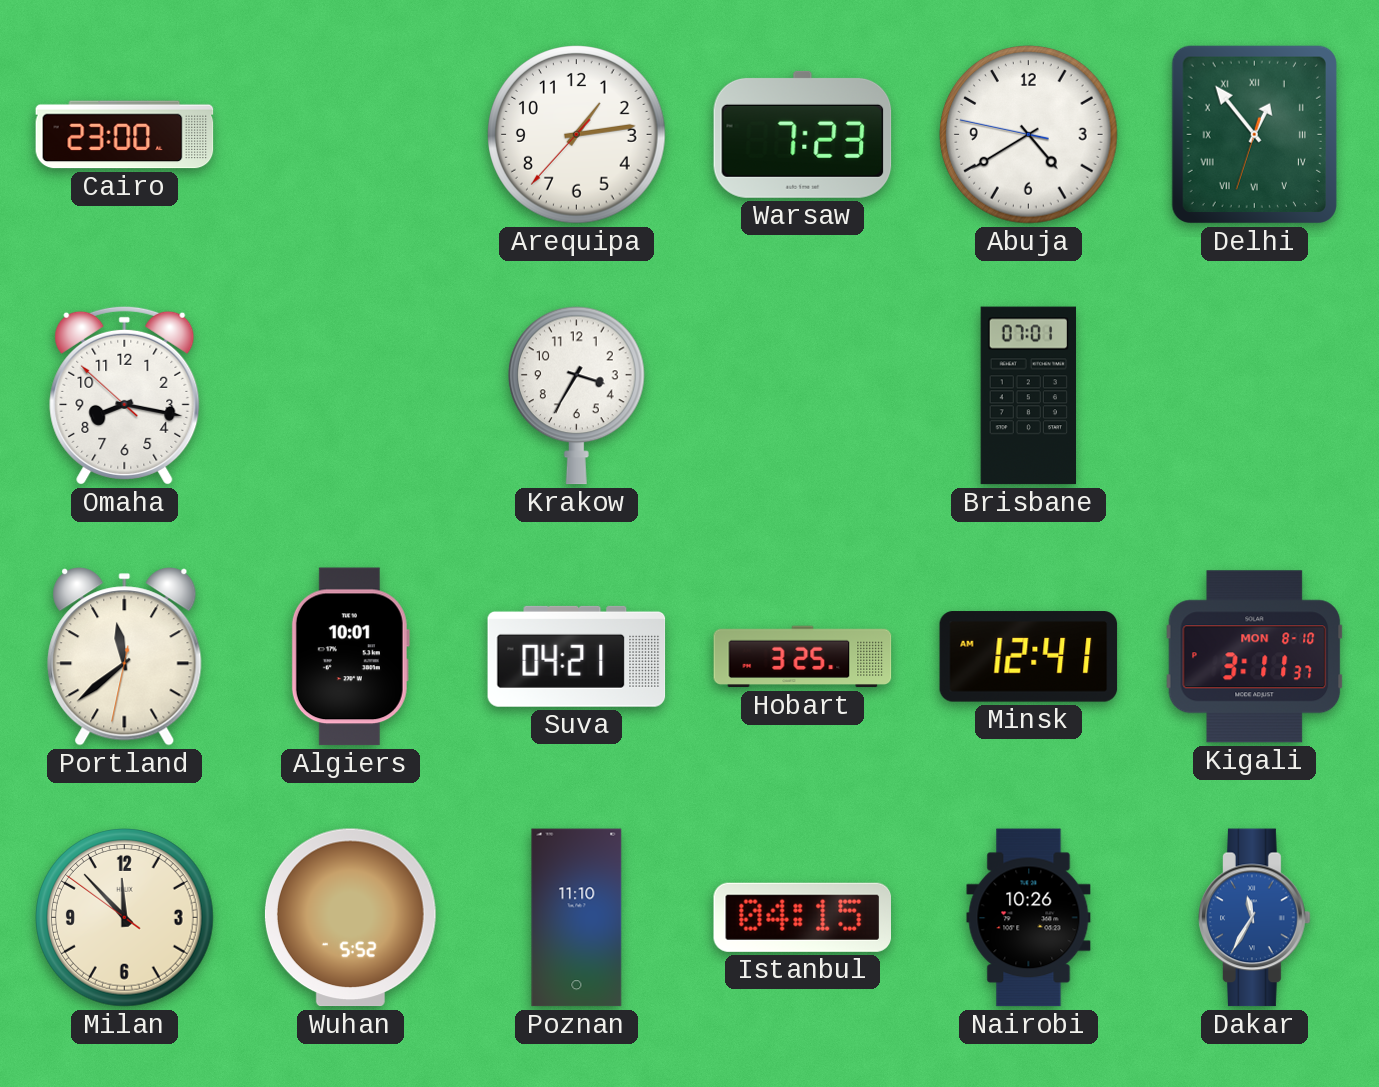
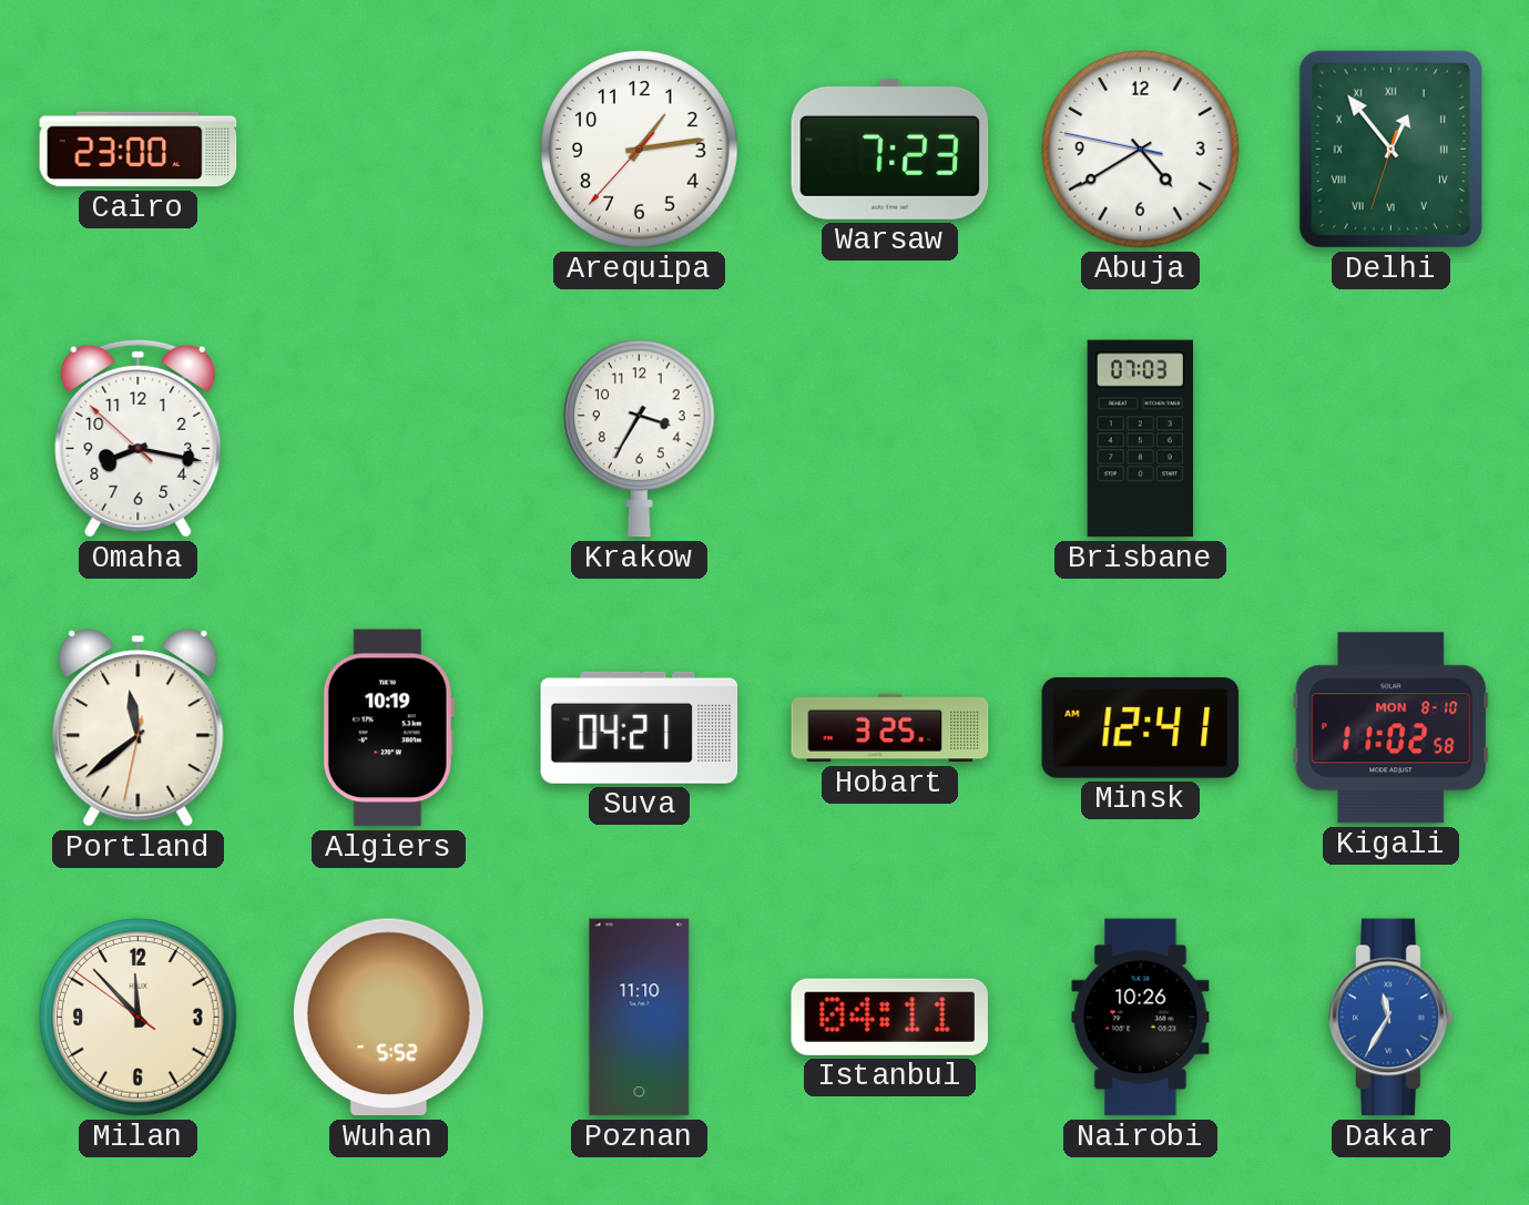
Brisbane: 07:01 -> 07:03 (1140, 439)
Algiers: 10:01 -> 10:19 (388, 728)
Kigali: 3:11 -> 11:02 (1392, 728)
Istanbul: 04:15 -> 04:11 (889, 1017)
